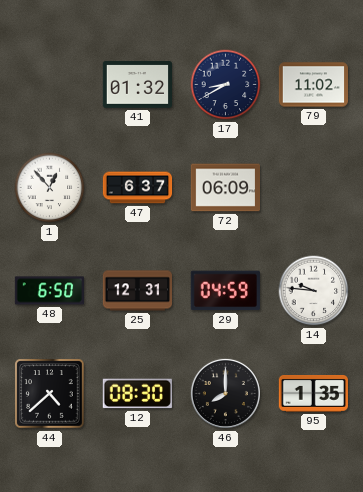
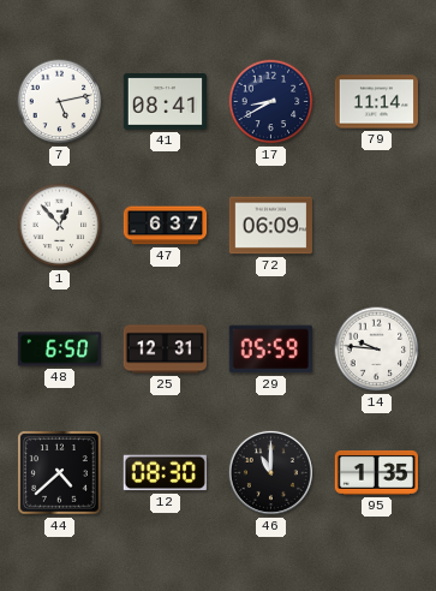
7: none -> 5:13 (60, 102)
41: 01:32 -> 08:41 (165, 102)
79: 11:02 -> 11:14 (376, 102)
29: 04:59 -> 05:59 (270, 350)
46: 8:00 -> 11:00 (270, 472)
